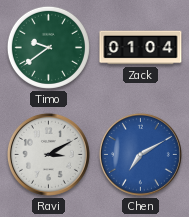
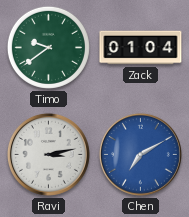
Ravi: 3:10 -> 3:13 (48, 154)
